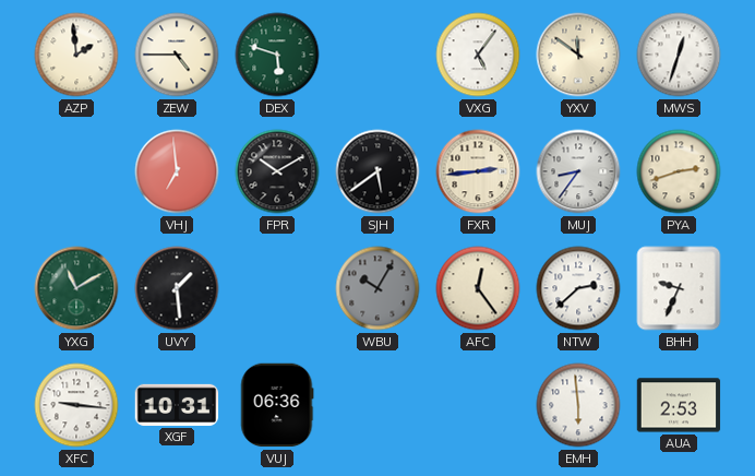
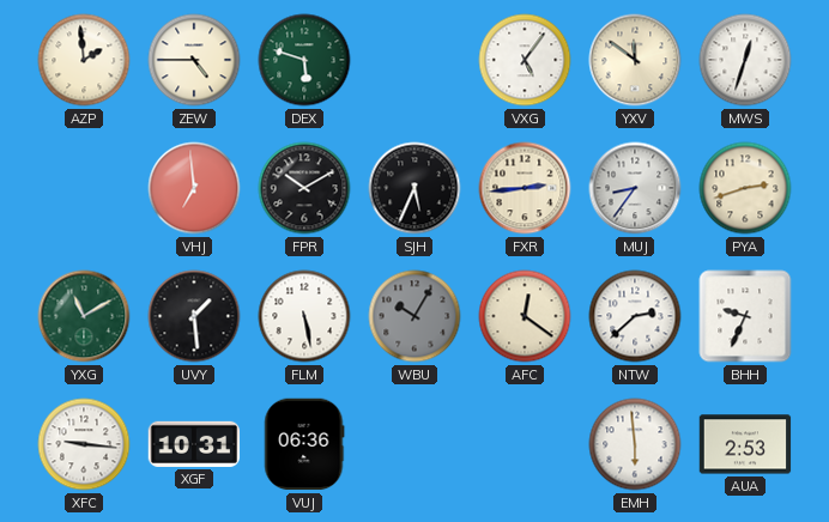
SJH: 5:39 -> 5:34 (414, 188)
FLM: none -> 5:28 (304, 316)
AFC: 12:24 -> 12:21 (525, 316)
